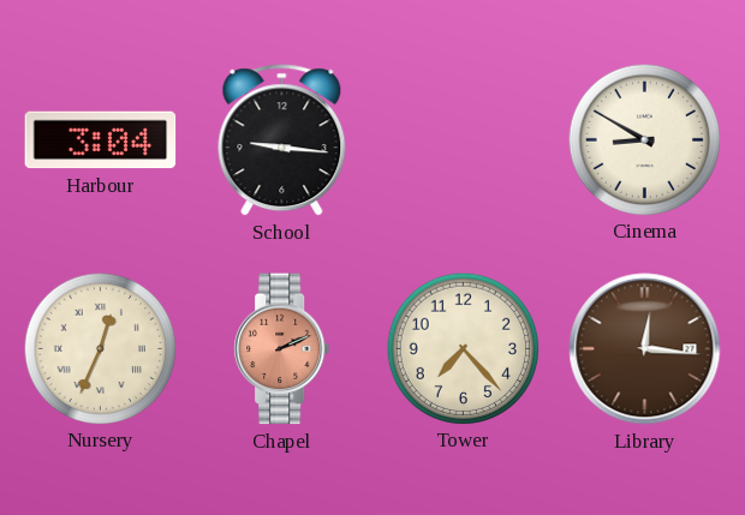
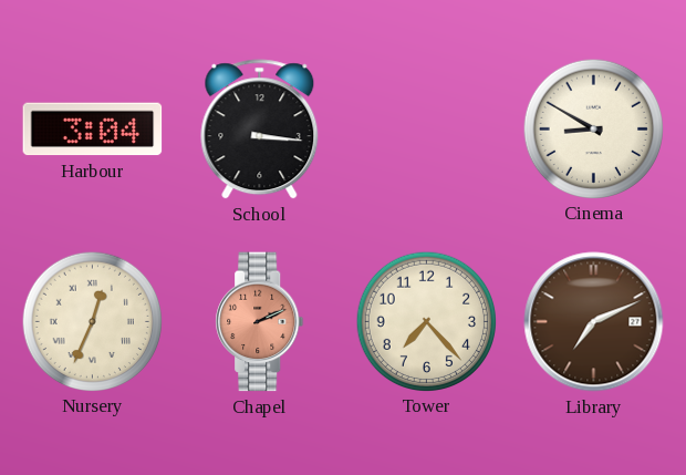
School: 9:16 -> 3:16 (260, 130)
Library: 12:16 -> 7:11 (594, 322)
